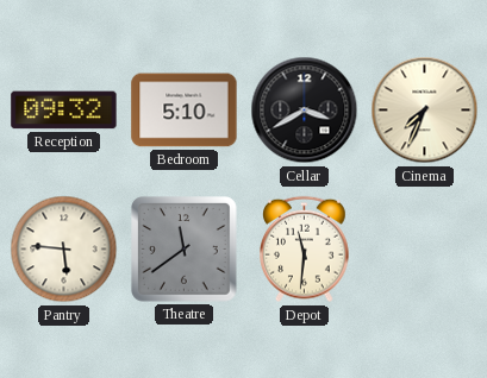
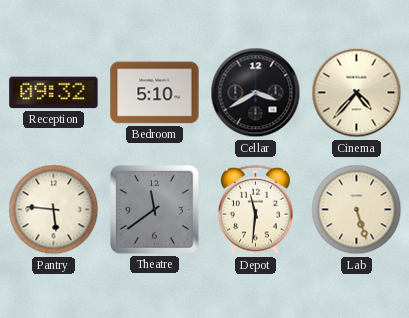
Cinema: 7:34 -> 4:37 (357, 93)
Lab: none -> 5:27 (357, 210)
